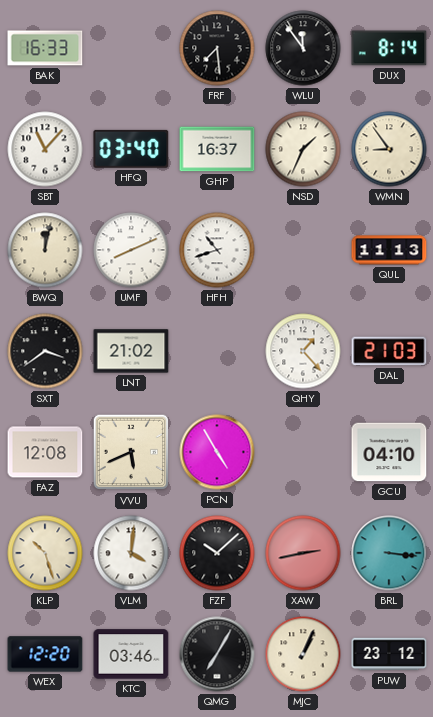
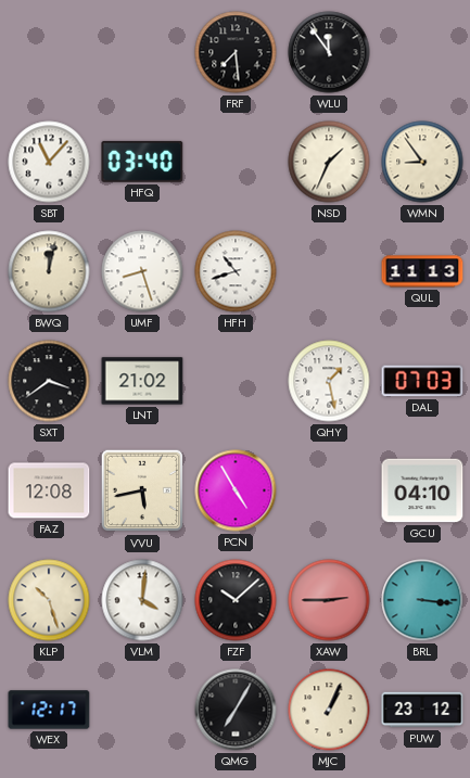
BAK: 16:33 -> none (45, 48)
DUX: 8:14 -> none (389, 48)
GHP: 16:37 -> none (217, 149)
UMF: 8:11 -> 8:27 (142, 271)
QHY: 1:23 -> 1:28 (329, 381)
DAL: 21:03 -> 07:03 (422, 381)
VVU: 5:41 -> 5:43 (142, 490)
XAW: 2:43 -> 2:45 (329, 600)
WEX: 12:20 -> 12:17 (49, 710)
KTC: 03:46 -> none (131, 654)
